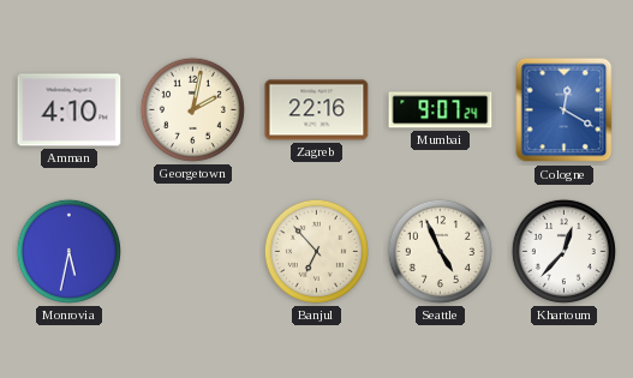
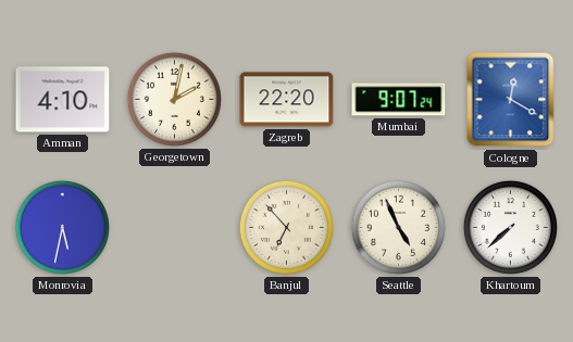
Zagreb: 22:16 -> 22:20 (287, 100)
Khartoum: 12:37 -> 7:38 (510, 227)
